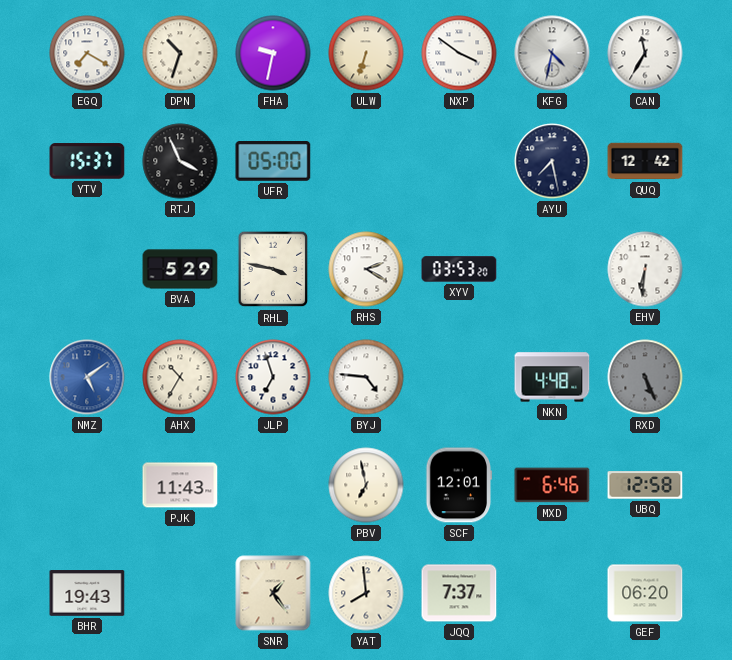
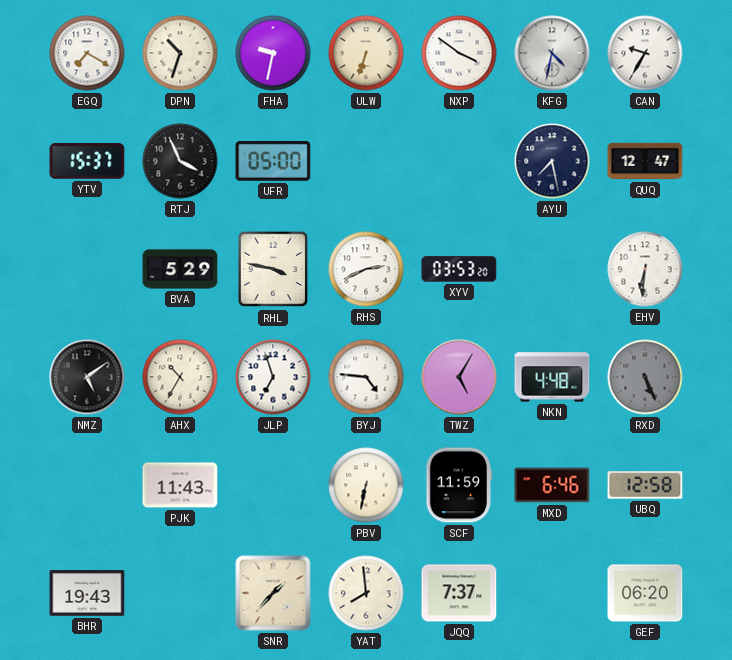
CAN: 11:35 -> 9:35 (645, 53)
QUQ: 12:42 -> 12:47 (645, 161)
RHS: 2:20 -> 2:41 (366, 269)
NMZ dial: blue -> black (87, 377)
TWZ: none -> 5:05 (459, 377)
PBV: 6:58 -> 6:32 (366, 485)
SCF: 12:01 -> 11:59 (459, 485)
SNR: 1:24 -> 1:37 (273, 593)
